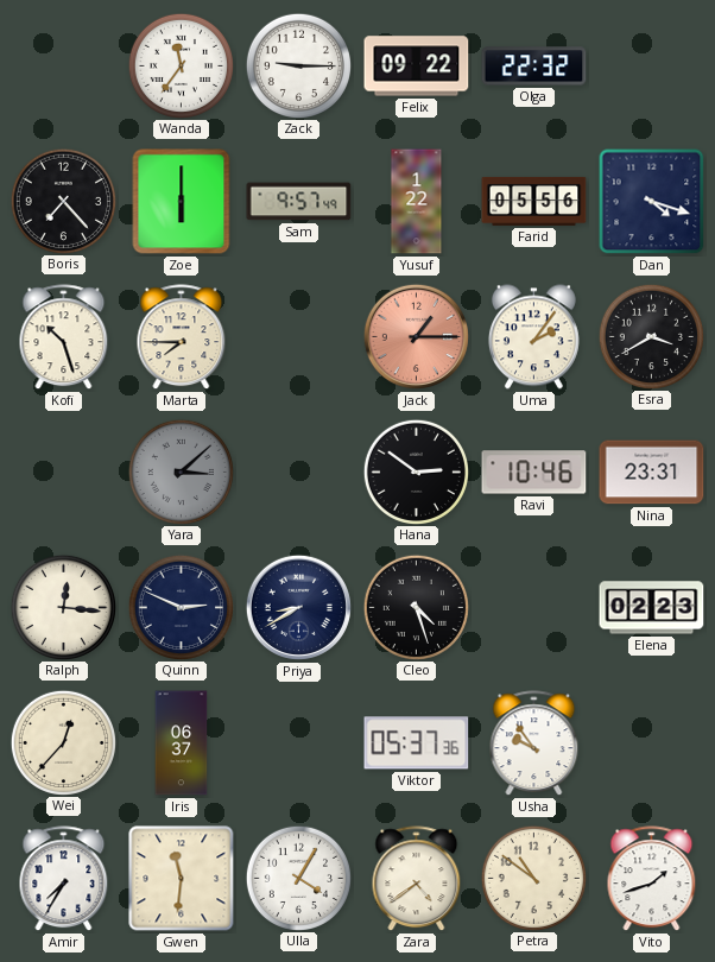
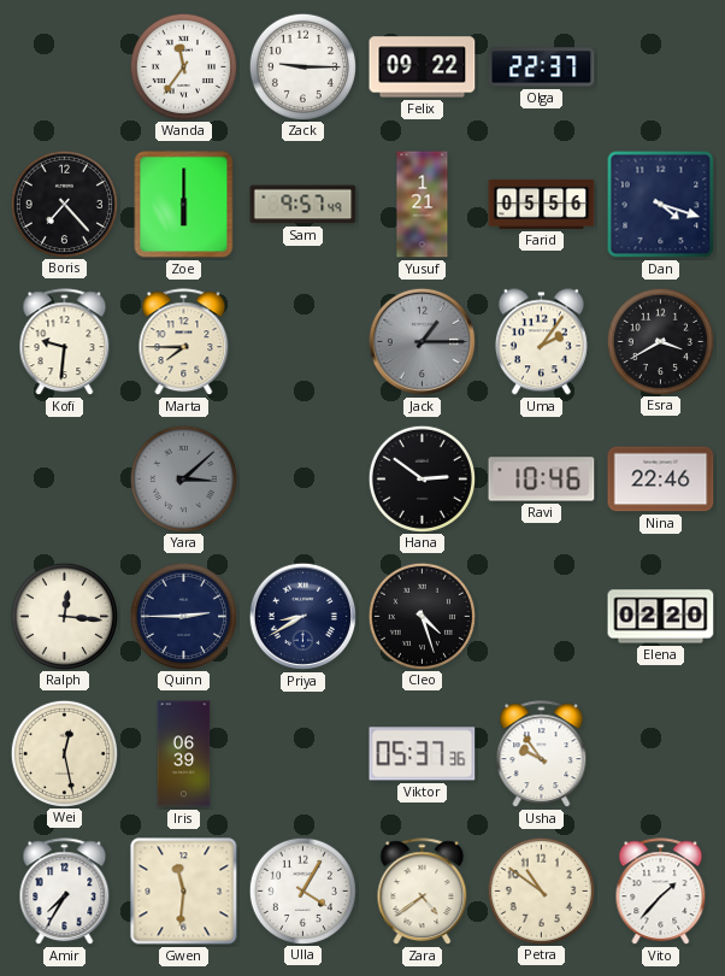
Olga: 22:32 -> 22:37 (542, 67)
Yusuf: 1:22 -> 1:21 (423, 205)
Kofi: 10:27 -> 9:31 (65, 342)
Jack dial: salmon -> grey (422, 341)
Nina: 23:31 -> 22:46 (661, 480)
Quinn: 2:49 -> 2:45 (183, 616)
Elena: 02:23 -> 02:20 (661, 617)
Wei: 12:37 -> 12:28 (64, 753)
Iris: 06:37 -> 06:39 (184, 754)
Vito: 1:42 -> 1:37 (661, 892)
